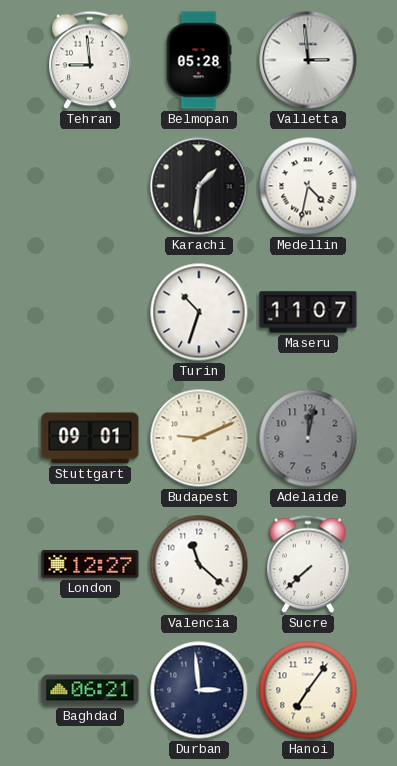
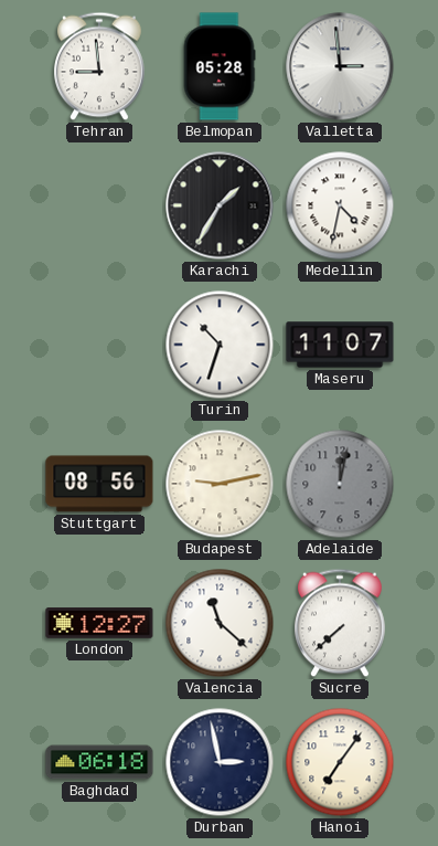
Karachi: 1:31 -> 1:35 (220, 205)
Stuttgart: 09:01 -> 08:56 (99, 484)
Budapest: 9:11 -> 9:13 (220, 484)
Baghdad: 06:21 -> 06:18 (99, 762)
Durban: 2:59 -> 2:58 (220, 762)
